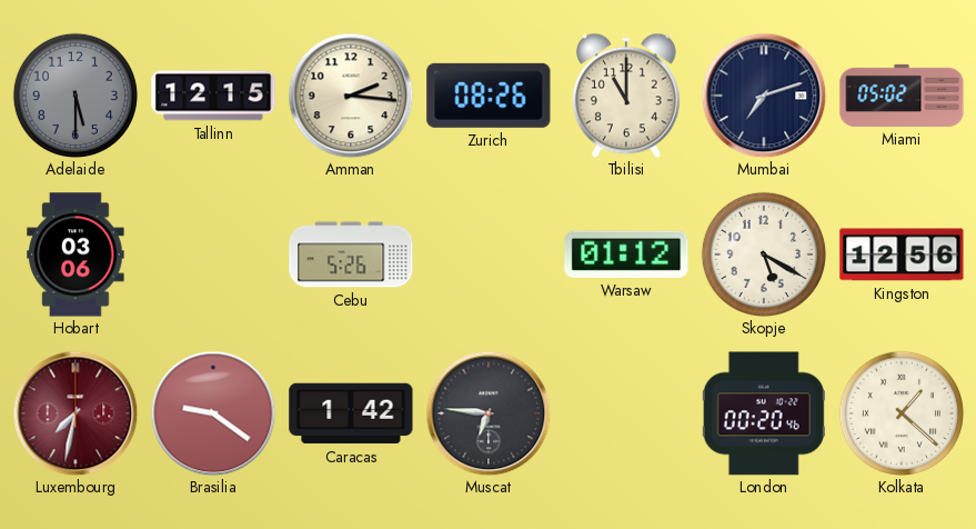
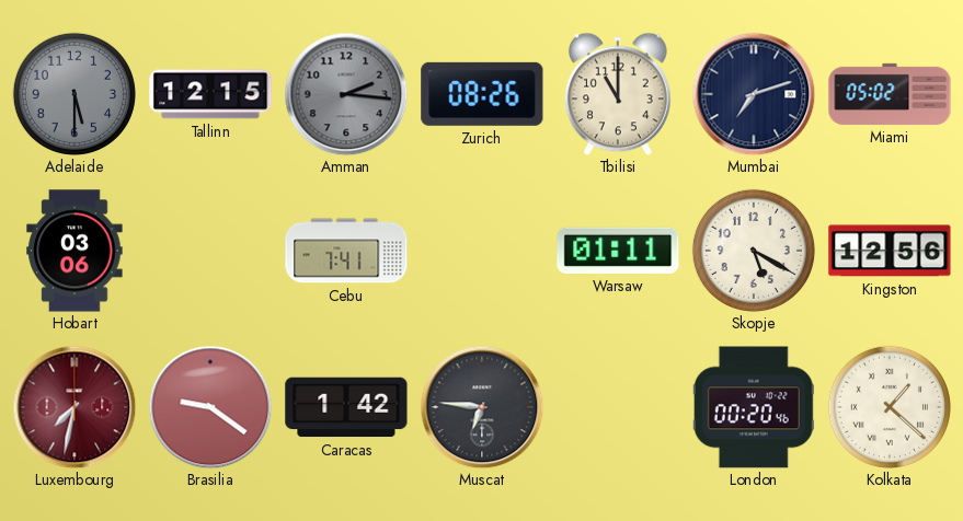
Amman dial: cream -> grey (346, 94)
Cebu: 5:26 -> 7:41 (346, 251)
Warsaw: 01:12 -> 01:11 (618, 251)
